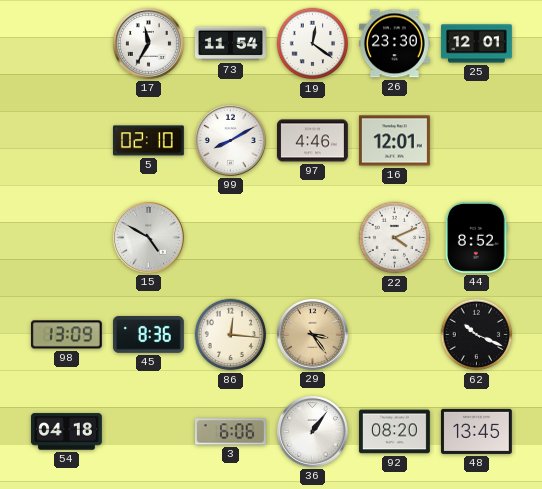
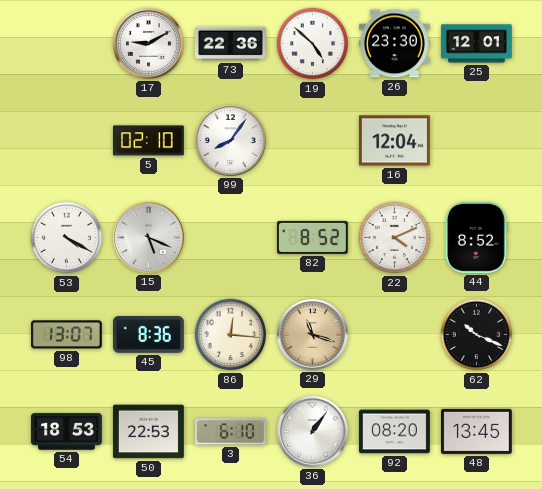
17: 11:35 -> 9:10 (148, 43)
73: 11:54 -> 22:36 (231, 44)
19: 12:21 -> 4:52 (313, 44)
99: 8:10 -> 8:06 (230, 140)
97: 4:46 -> none (312, 141)
16: 12:01 -> 12:04 (394, 141)
53: none -> 4:20 (67, 238)
15: 4:50 -> 5:19 (148, 237)
82: none -> 8:52 (312, 237)
98: 13:09 -> 13:07 (66, 335)
29: 3:24 -> 11:18 (312, 334)
54: 04:18 -> 18:53 (66, 432)
50: none -> 22:53 (148, 432)
3: 6:06 -> 6:10 (230, 432)
